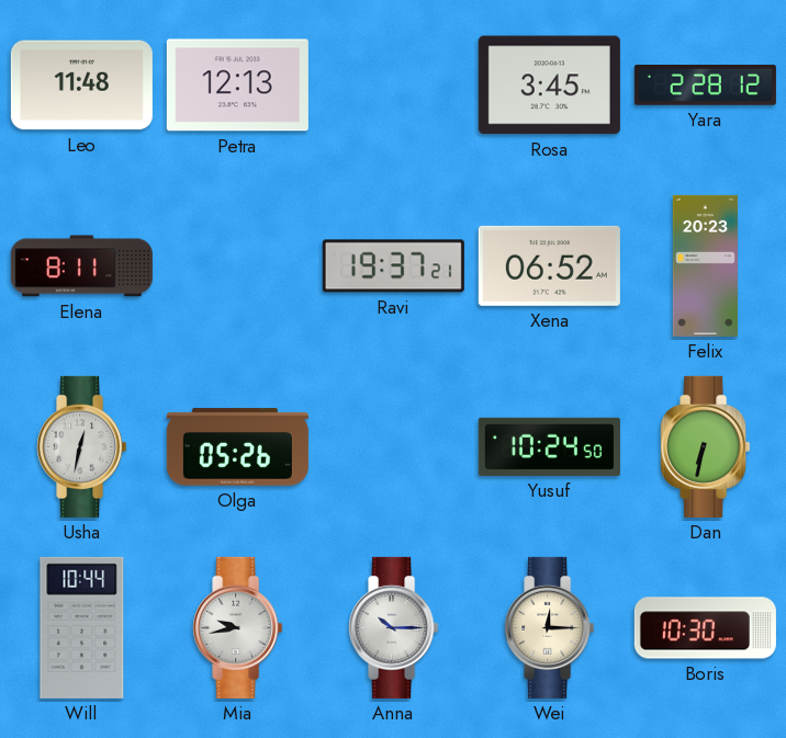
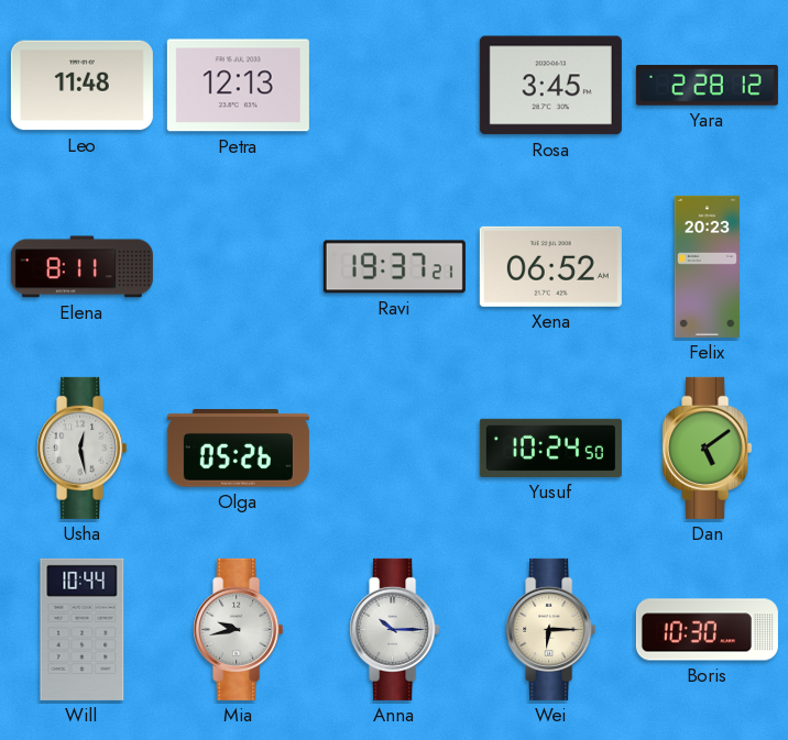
Usha: 12:32 -> 12:28 (83, 448)
Dan: 6:32 -> 5:09 (708, 448)
Wei: 12:15 -> 6:15 (551, 629)
